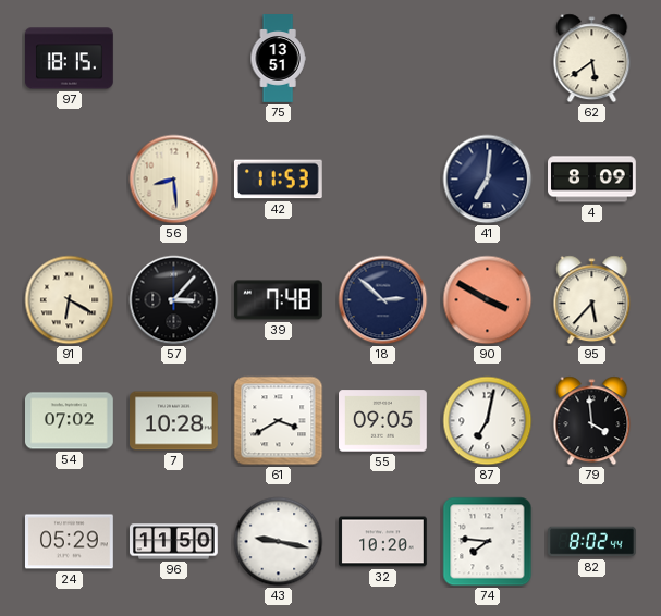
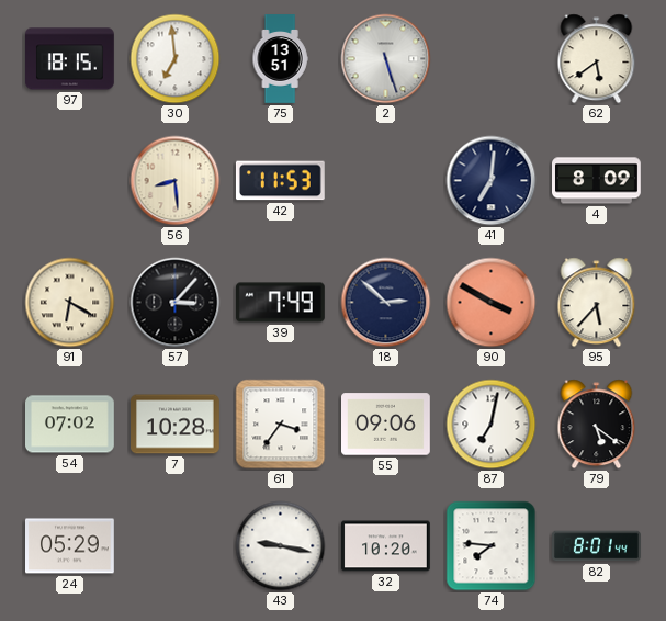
30: none -> 6:59 (176, 59)
2: none -> 5:27 (386, 59)
39: 7:48 -> 7:49 (281, 303)
61: 3:40 -> 3:36 (281, 425)
55: 09:05 -> 09:06 (386, 425)
79: 3:59 -> 5:21 (597, 425)
96: 11:50 -> none (174, 542)
82: 8:02 -> 8:01 (597, 546)
